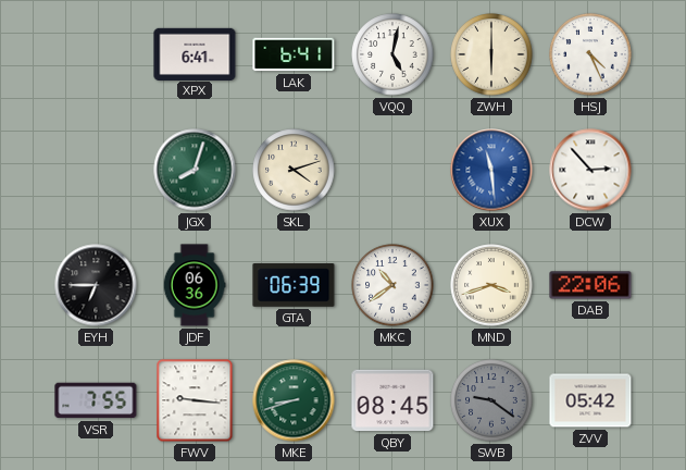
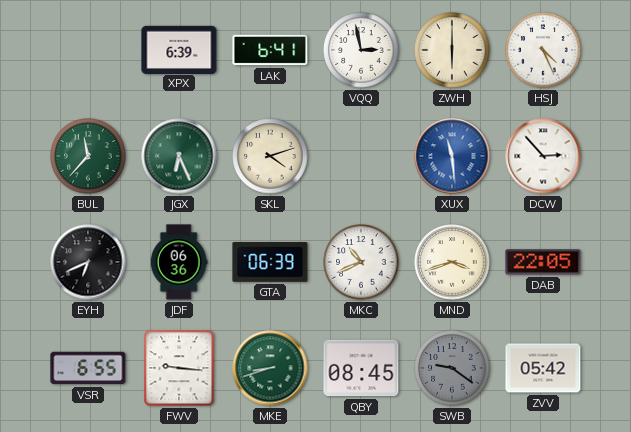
XPX: 6:41 -> 6:39 (179, 49)
VQQ: 5:02 -> 2:58 (361, 50)
BUL: none -> 11:37 (88, 156)
JGX: 8:03 -> 6:26 (179, 156)
EYH: 6:45 -> 6:41 (88, 262)
MKC: 10:39 -> 10:41 (361, 262)
DAB: 22:06 -> 22:05 (543, 262)
VSR: 7:55 -> 6:55 (88, 368)
